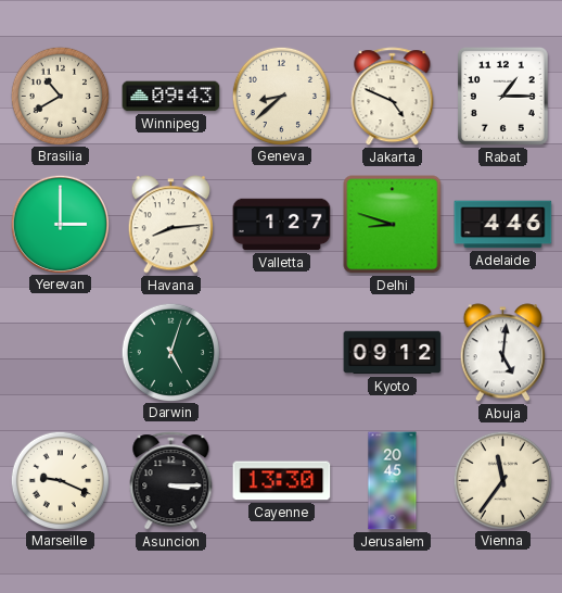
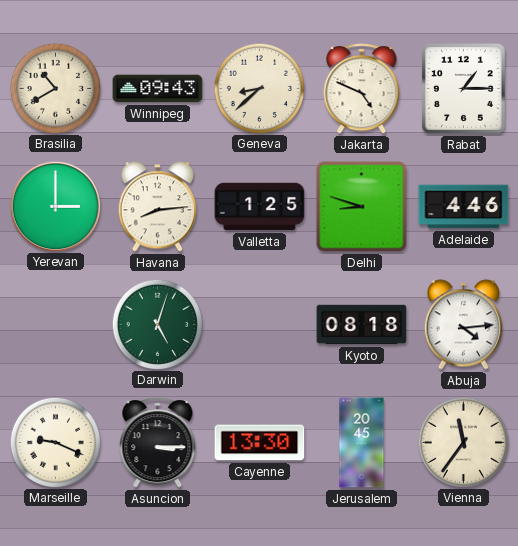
Valletta: 1:27 -> 1:25 (260, 207)
Kyoto: 09:12 -> 08:18 (362, 325)
Abuja: 5:01 -> 4:14 (463, 325)
